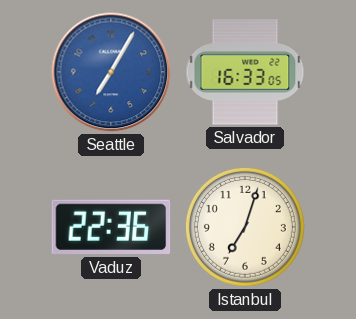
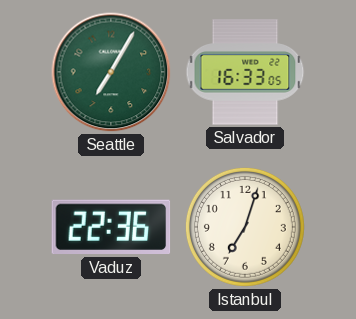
Seattle dial: blue -> green (111, 72)
